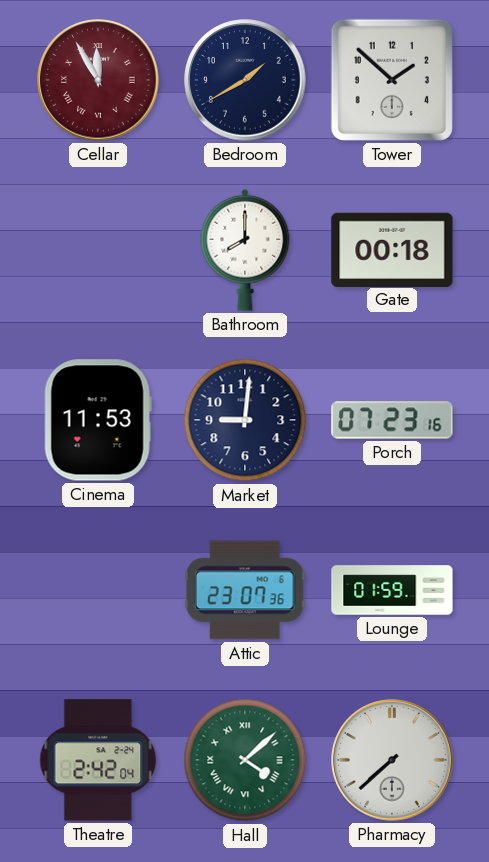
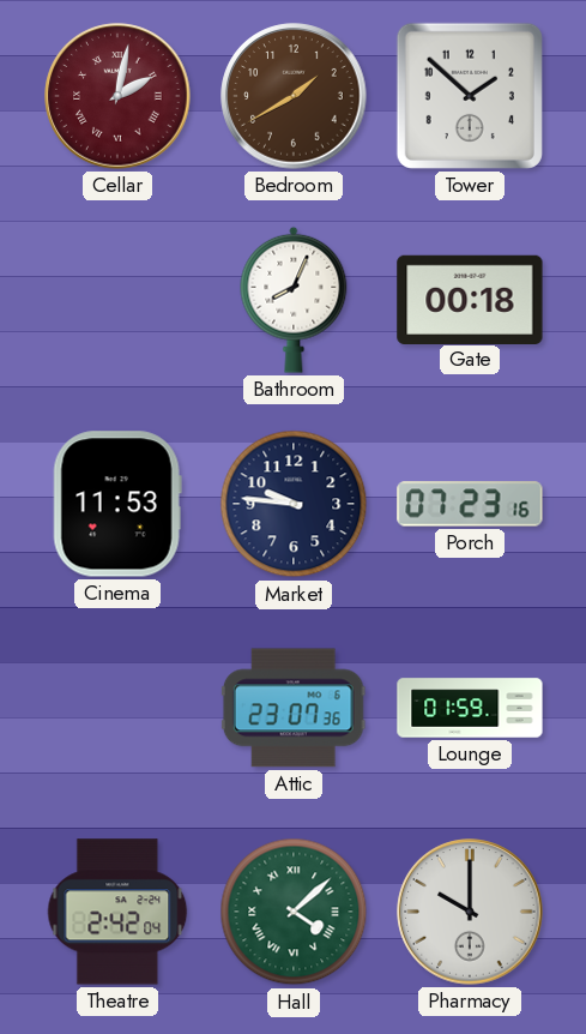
Cellar: 11:55 -> 2:02 (117, 96)
Bedroom dial: navy -> brown (294, 96)
Bathroom: 8:00 -> 8:04 (294, 300)
Market: 9:01 -> 9:46 (294, 504)
Pharmacy: 7:38 -> 10:00 (470, 912)
